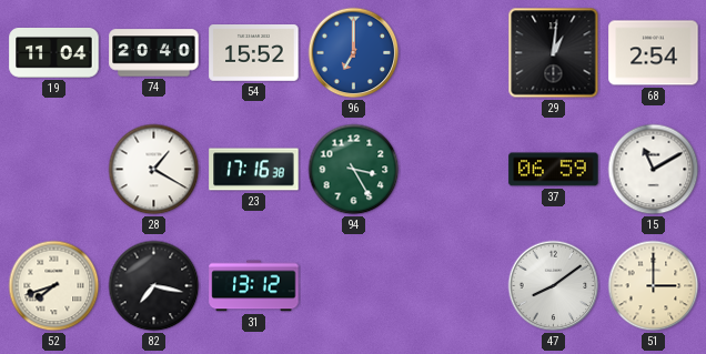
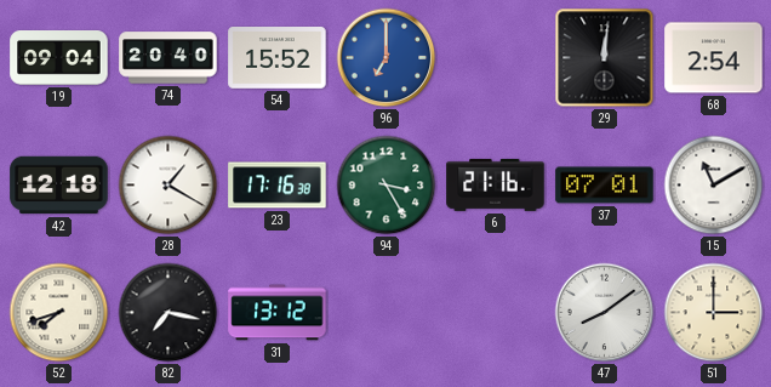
19: 11:04 -> 09:04 (59, 58)
29: 1:01 -> 12:01 (605, 58)
42: none -> 12:18 (59, 186)
6: none -> 21:16 (496, 184)
37: 06:59 -> 07:01 (605, 186)
